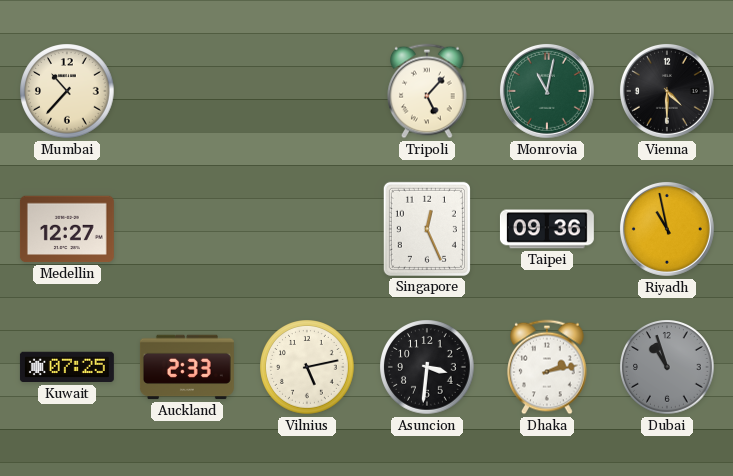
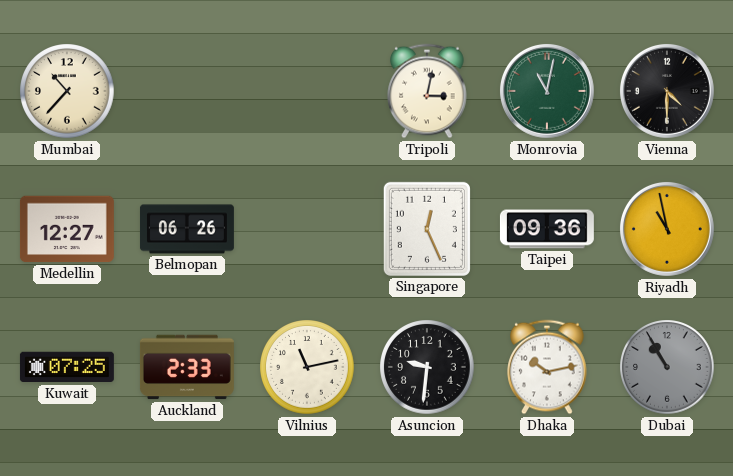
Tripoli: 5:07 -> 3:02 (427, 91)
Belmopan: none -> 06:26 (187, 229)
Vilnius: 5:13 -> 11:13 (307, 367)
Asuncion: 3:31 -> 9:31 (427, 367)
Dhaka: 2:13 -> 10:13 (547, 367)
Dubai: 10:57 -> 10:55 (667, 367)
